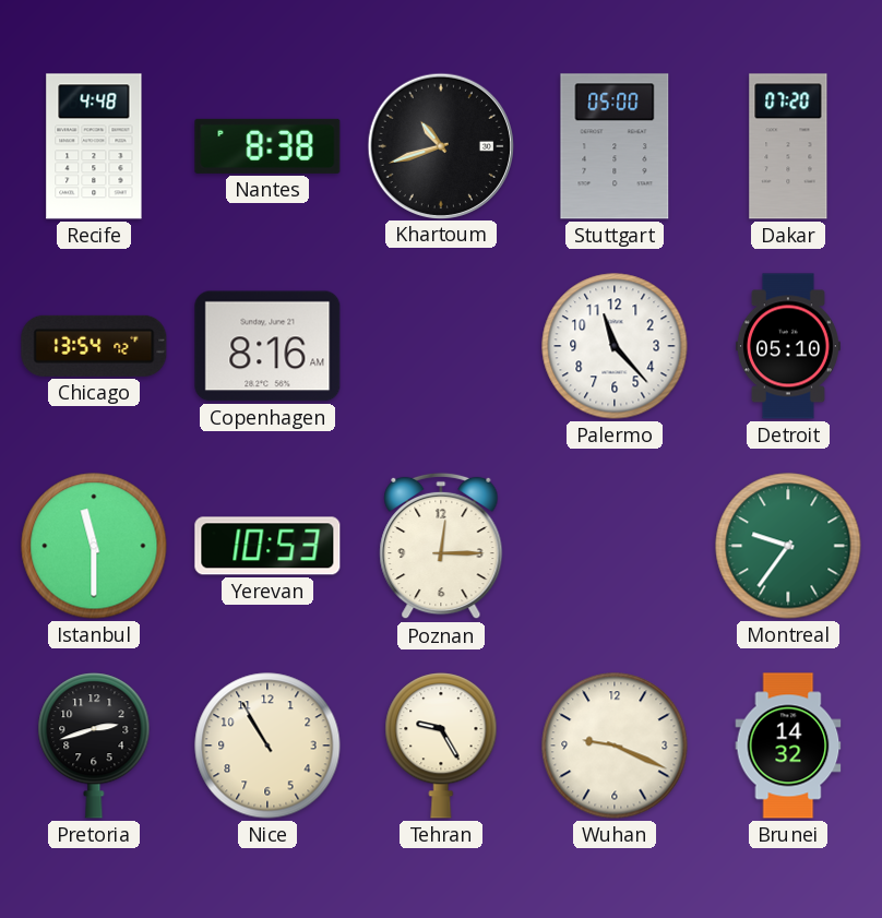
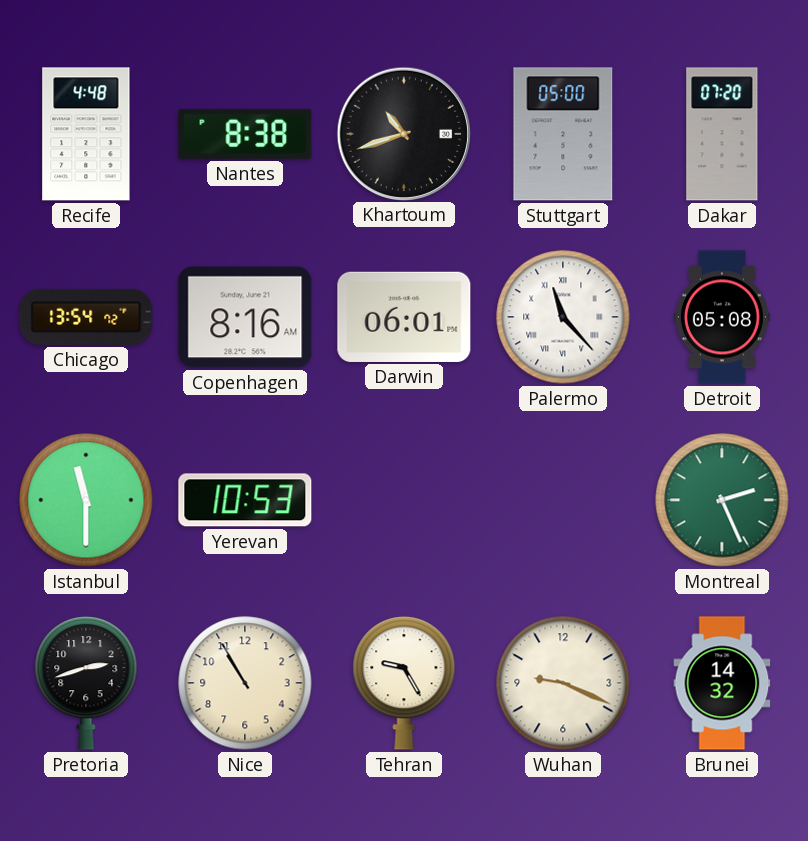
Darwin: none -> 06:01 (404, 317)
Palermo numerals: Arabic -> Roman (563, 317)
Detroit: 05:10 -> 05:08 (722, 317)
Poznan: 12:15 -> none (441, 546)
Montreal: 9:36 -> 2:26 (722, 500)
